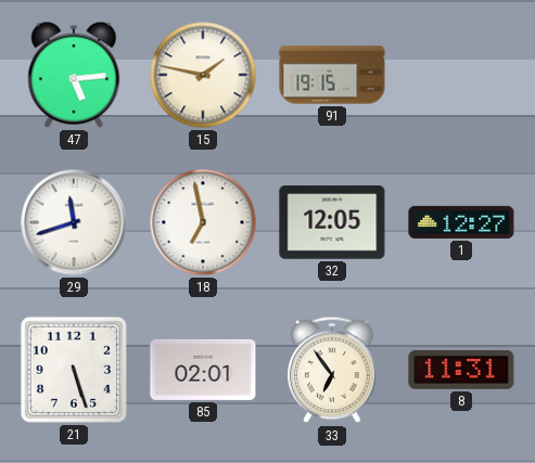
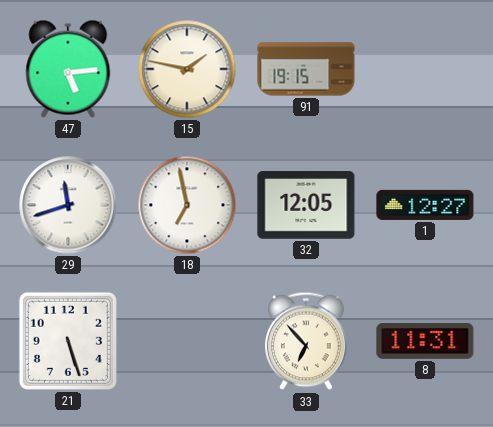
85: 02:01 -> none (203, 370)
33: 6:54 -> 6:53 (307, 341)
